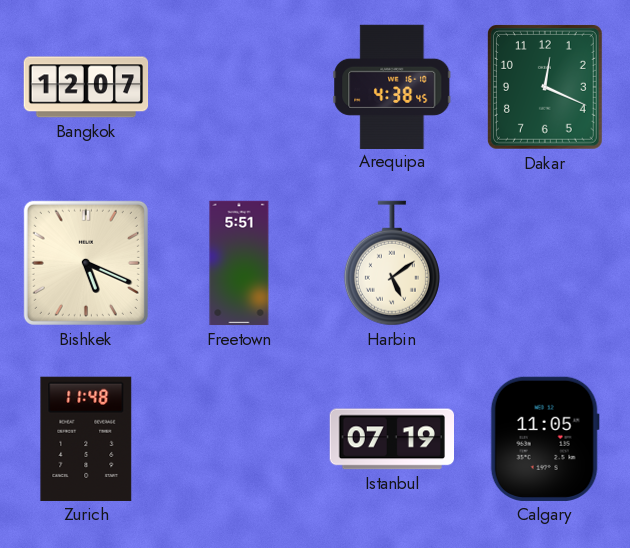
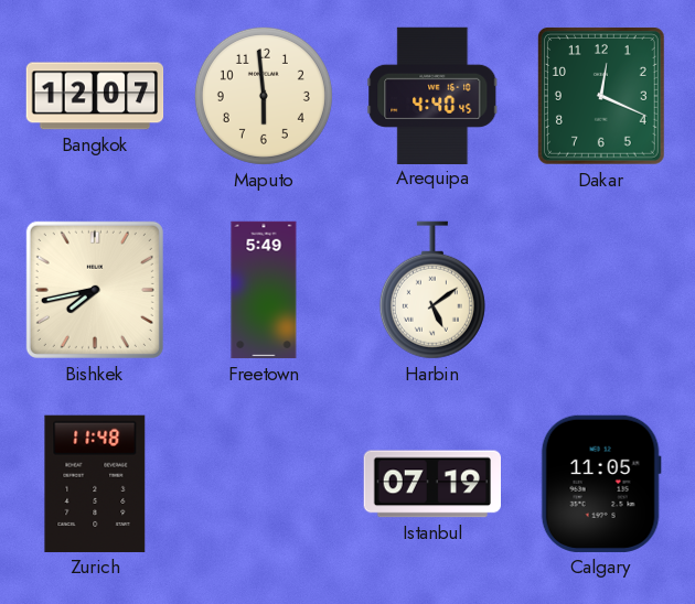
Maputo: none -> 5:59 (264, 96)
Arequipa: 4:38 -> 4:40 (432, 95)
Bishkek: 5:19 -> 7:43 (95, 290)
Freetown: 5:51 -> 5:49 (264, 290)
